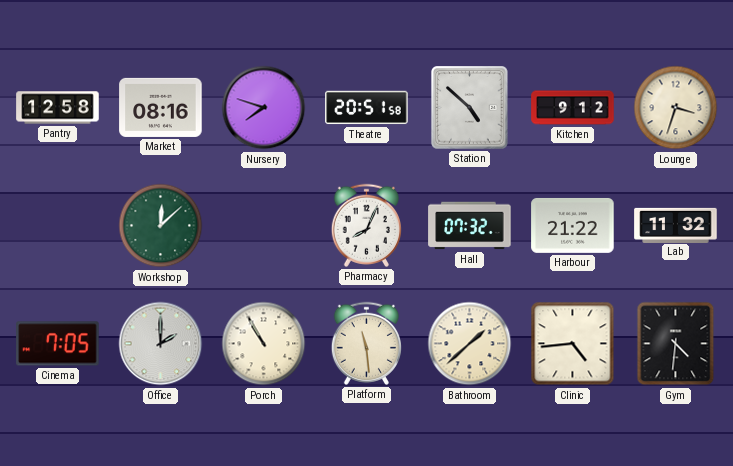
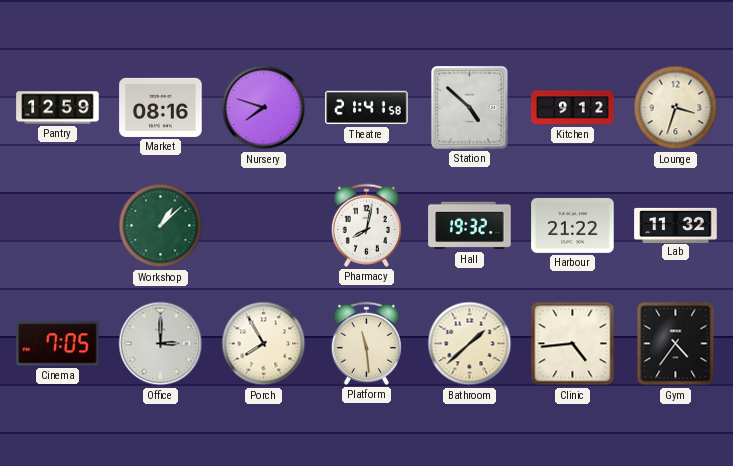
Pantry: 12:58 -> 12:59 (58, 108)
Theatre: 20:51 -> 21:41 (367, 108)
Workshop: 12:08 -> 1:08 (161, 226)
Pharmacy: 8:04 -> 8:02 (366, 225)
Hall: 07:32 -> 19:32 (470, 226)
Office: 2:00 -> 3:00 (161, 344)
Porch: 10:55 -> 7:55 (264, 344)
Gym: 4:31 -> 4:36 (676, 344)
